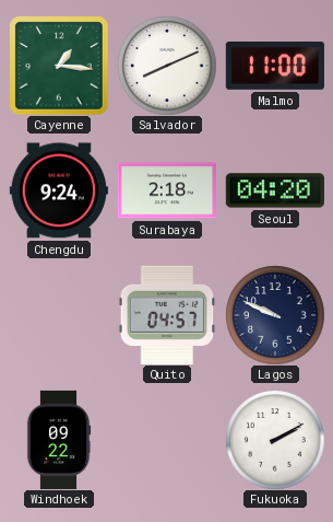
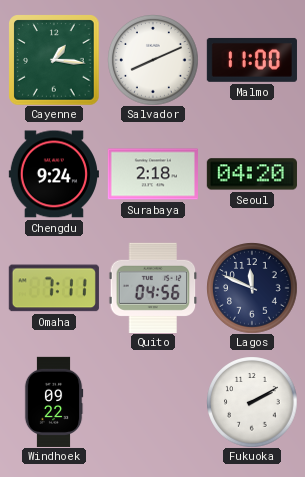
Omaha: none -> 7:11 (54, 288)
Quito: 04:57 -> 04:56 (153, 288)
Lagos: 9:49 -> 11:49 (252, 288)
